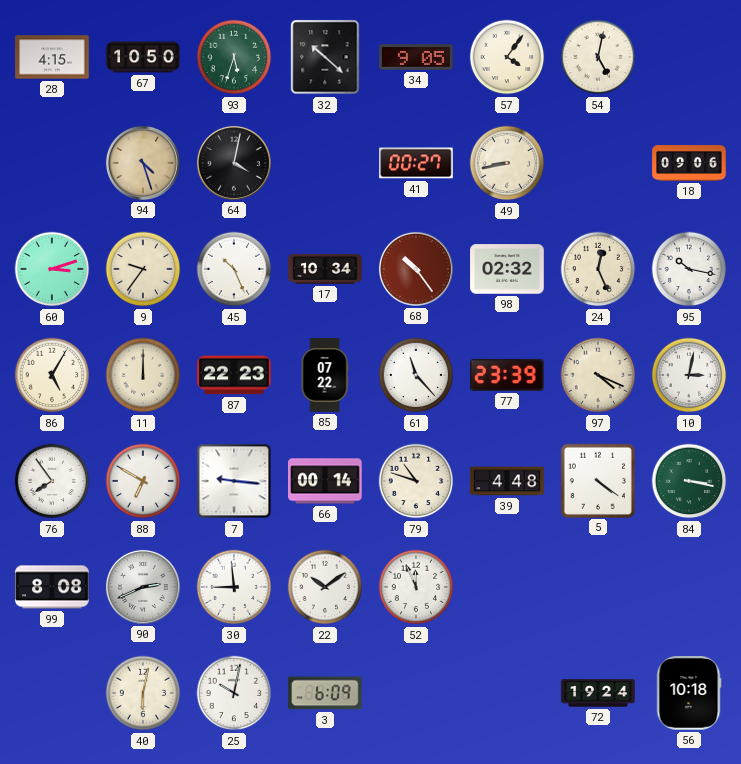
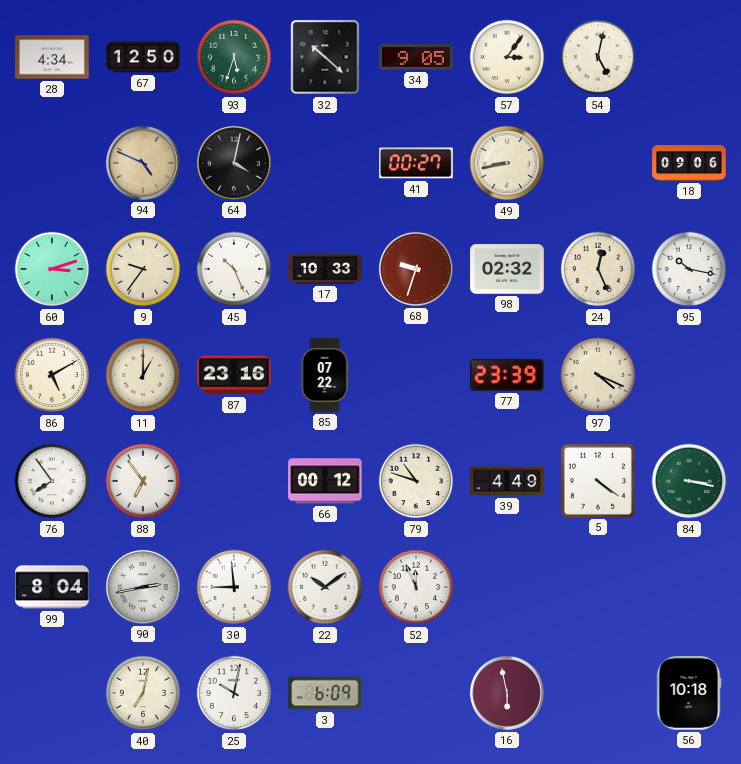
28: 4:15 -> 4:34 (52, 57)
67: 10:50 -> 12:50 (143, 57)
57: 4:06 -> 3:06 (507, 57)
94: 4:27 -> 4:49 (143, 163)
17: 10:34 -> 10:33 (325, 269)
68: 10:24 -> 9:33 (416, 269)
86: 5:05 -> 5:10 (52, 375)
11: 12:00 -> 1:00 (143, 375)
87: 22:23 -> 23:16 (234, 375)
61: 11:23 -> none (416, 375)
10: 3:02 -> none (689, 375)
88: 6:50 -> 6:54 (143, 481)
7: 9:16 -> none (234, 481)
66: 00:14 -> 00:12 (325, 481)
39: 4:48 -> 4:49 (507, 481)
99: 8:08 -> 8:04 (52, 587)
90: 2:41 -> 2:43 (143, 587)
40: 6:02 -> 7:02 (143, 693)
16: none -> 5:58 (507, 693)
72: 19:24 -> none (598, 693)
